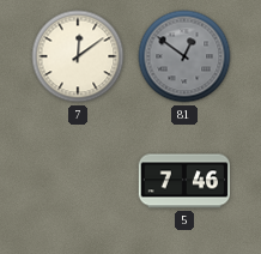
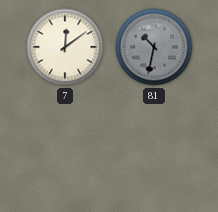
81: 12:51 -> 10:32 (154, 47)
5: 7:46 -> none (184, 181)
